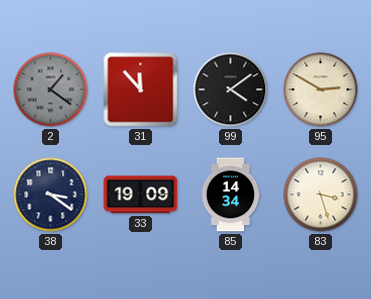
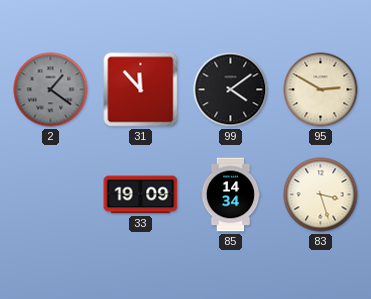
38: 3:21 -> none (51, 195)
